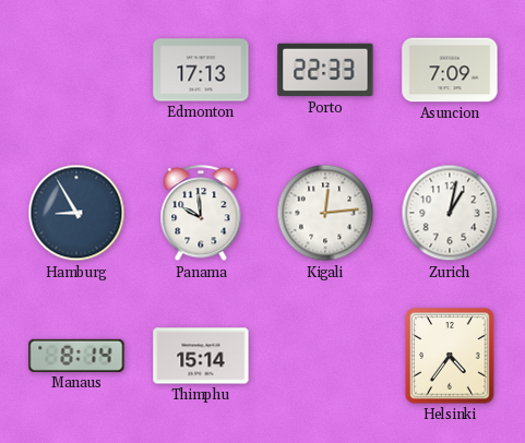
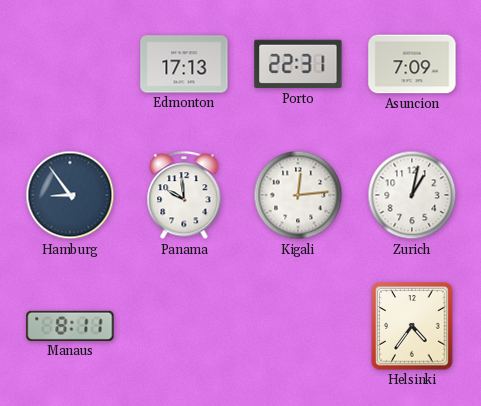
Porto: 22:33 -> 22:31 (298, 64)
Hamburg: 8:55 -> 8:54 (70, 195)
Manaus: 8:14 -> 8:11 (70, 326)
Thimphu: 15:14 -> none (201, 356)
